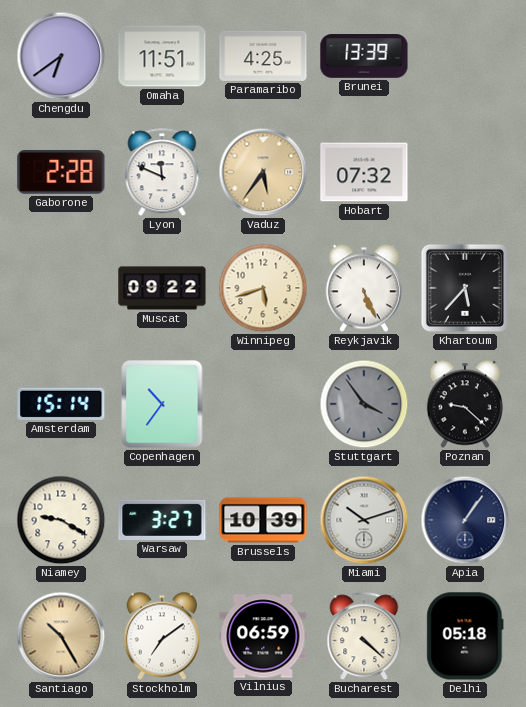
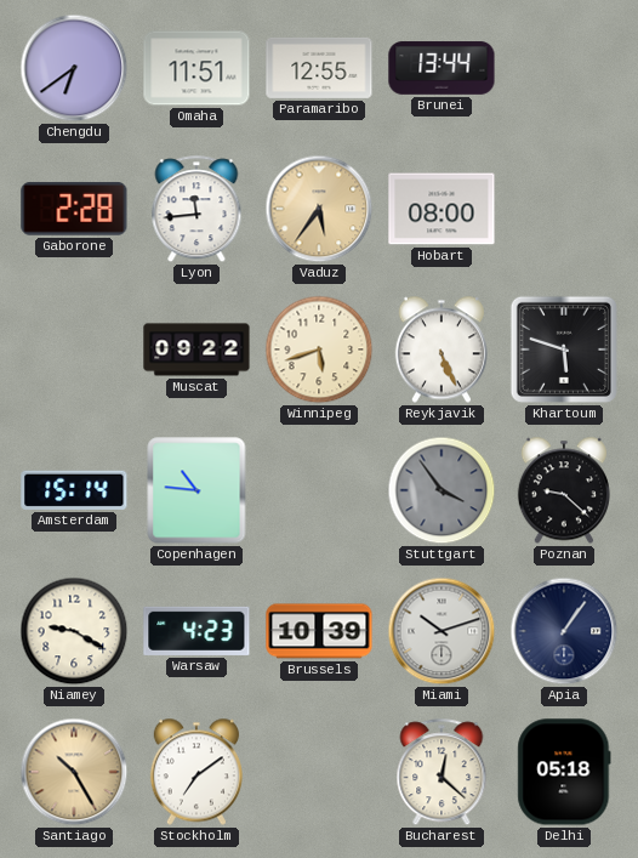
Paramaribo: 4:25 -> 12:55 (319, 68)
Brunei: 13:39 -> 13:44 (442, 68)
Lyon: 11:49 -> 11:44 (196, 210)
Hobart: 07:32 -> 08:00 (442, 209)
Khartoum: 5:37 -> 5:48 (564, 350)
Copenhagen: 10:36 -> 10:46 (196, 490)
Warsaw: 3:27 -> 4:23 (196, 631)
Vilnius: 06:59 -> none (263, 636)
Bucharest: 4:22 -> 12:22 (442, 773)
